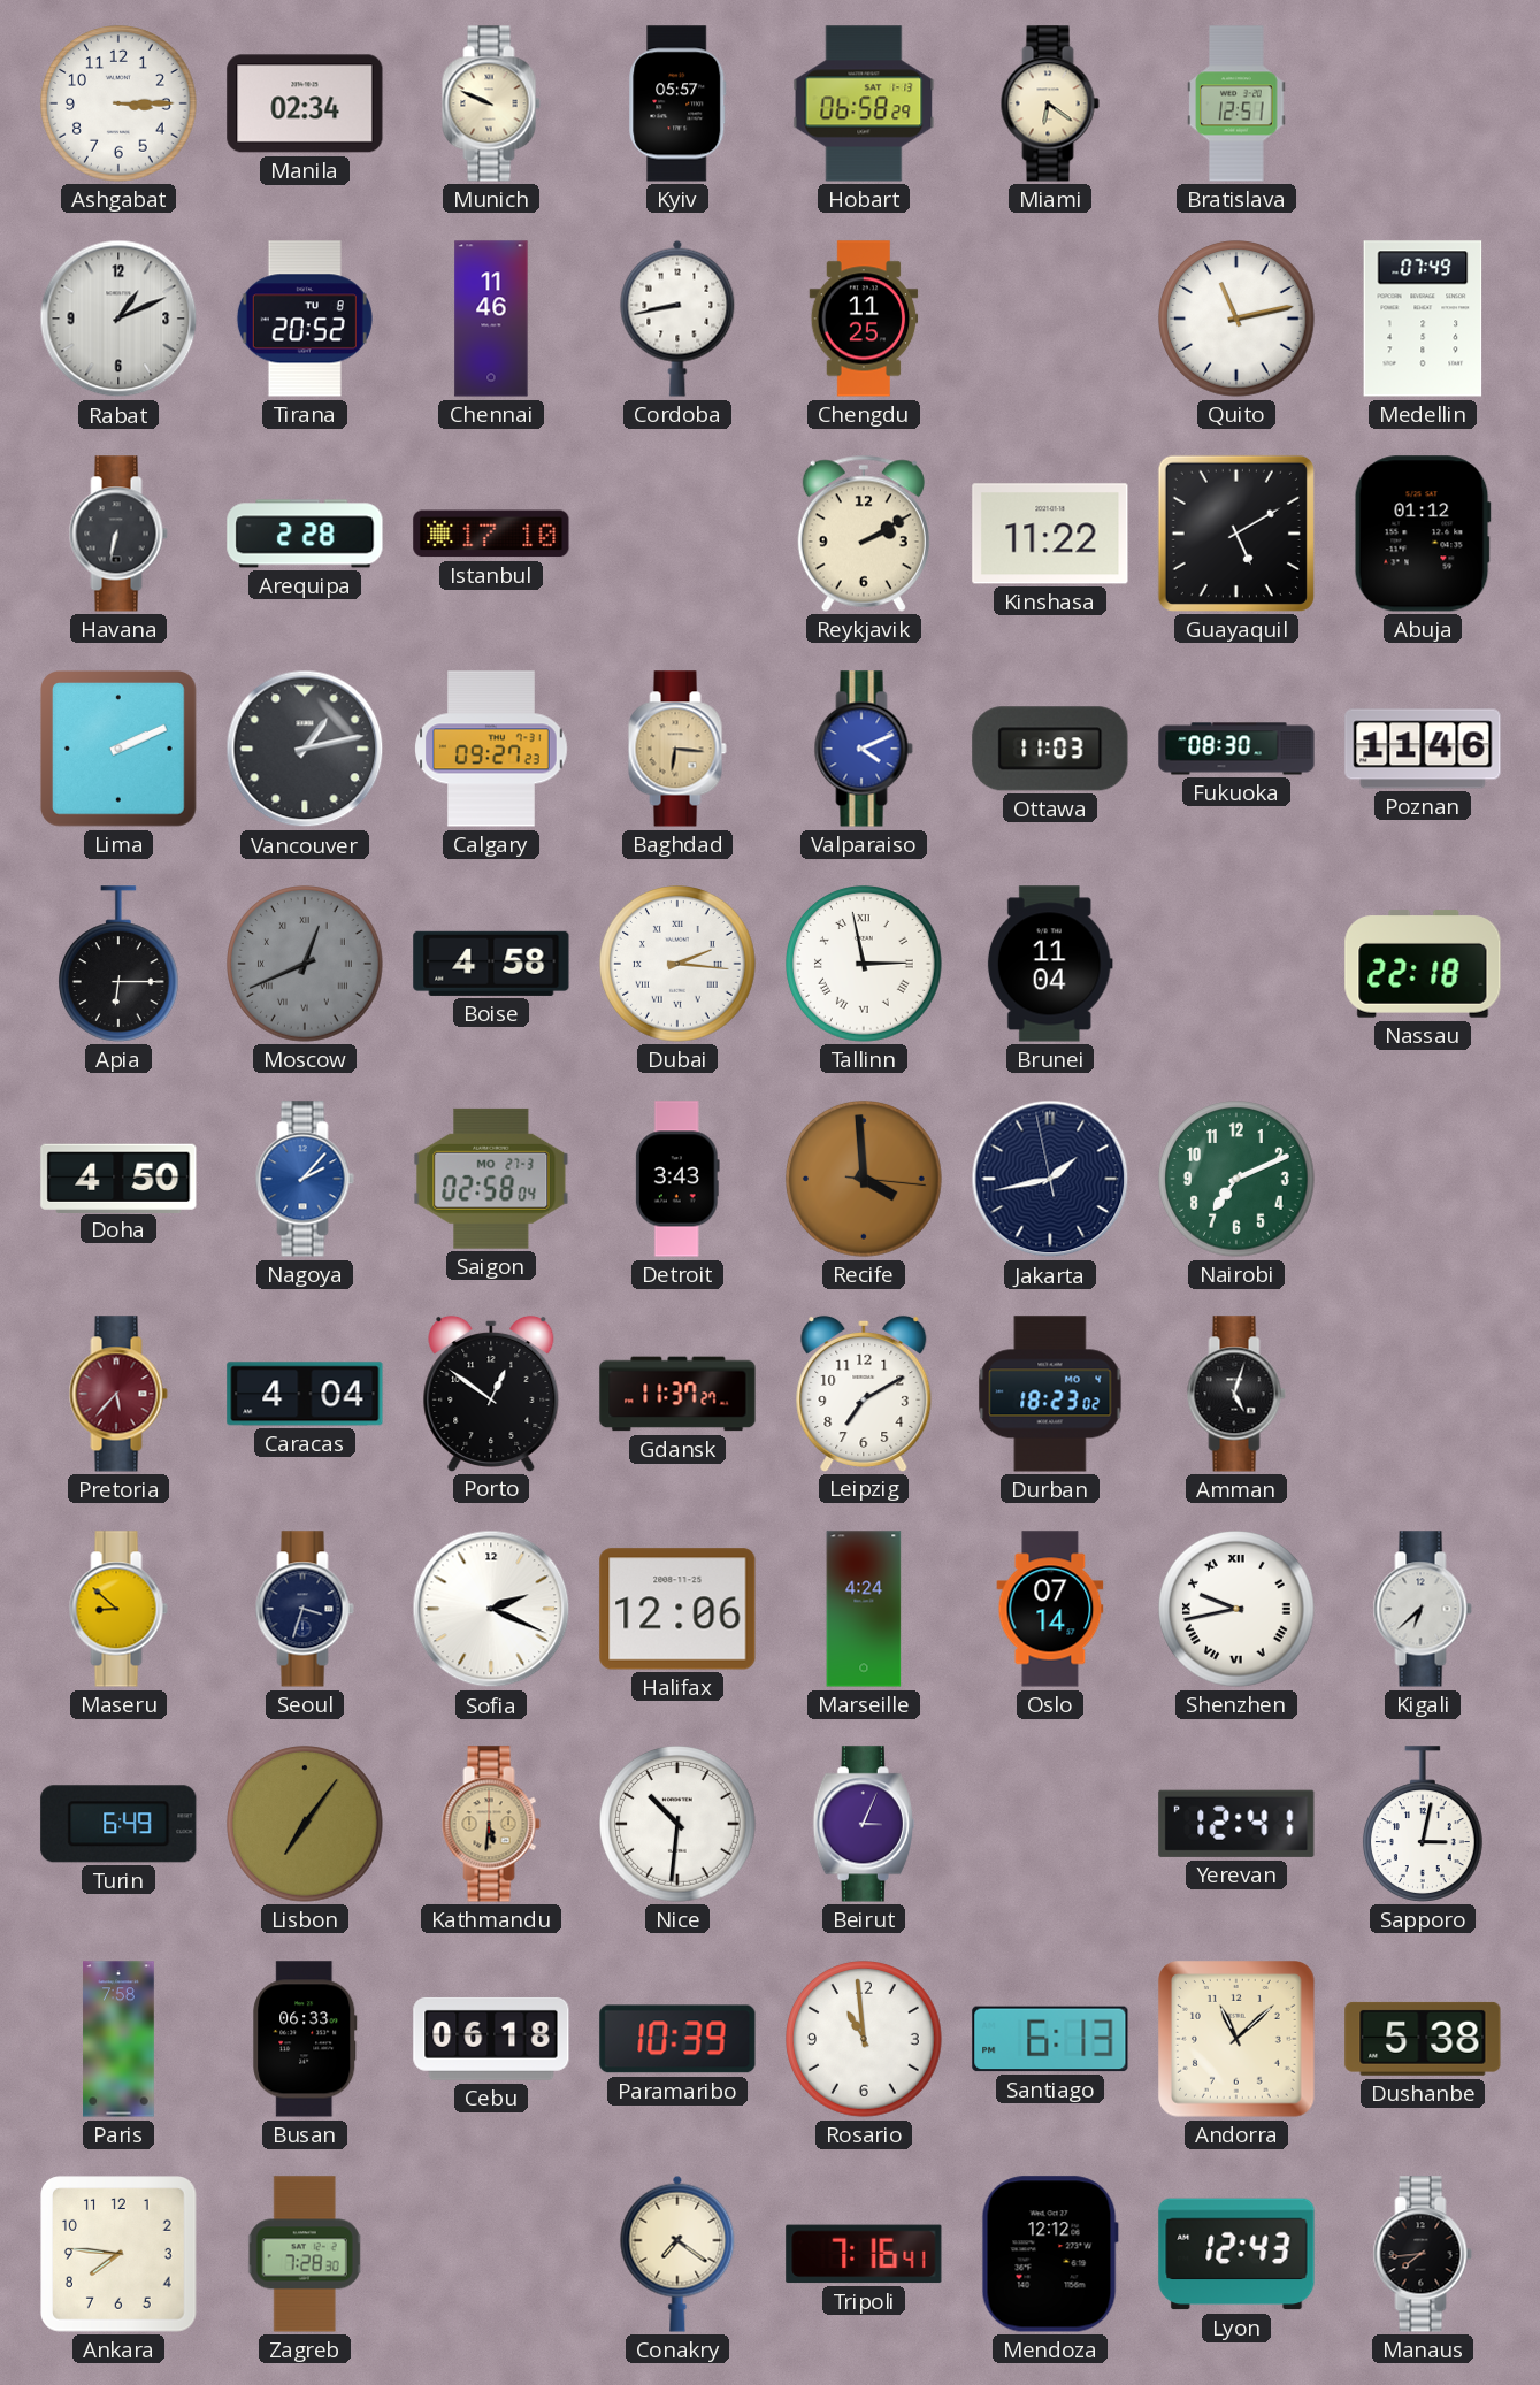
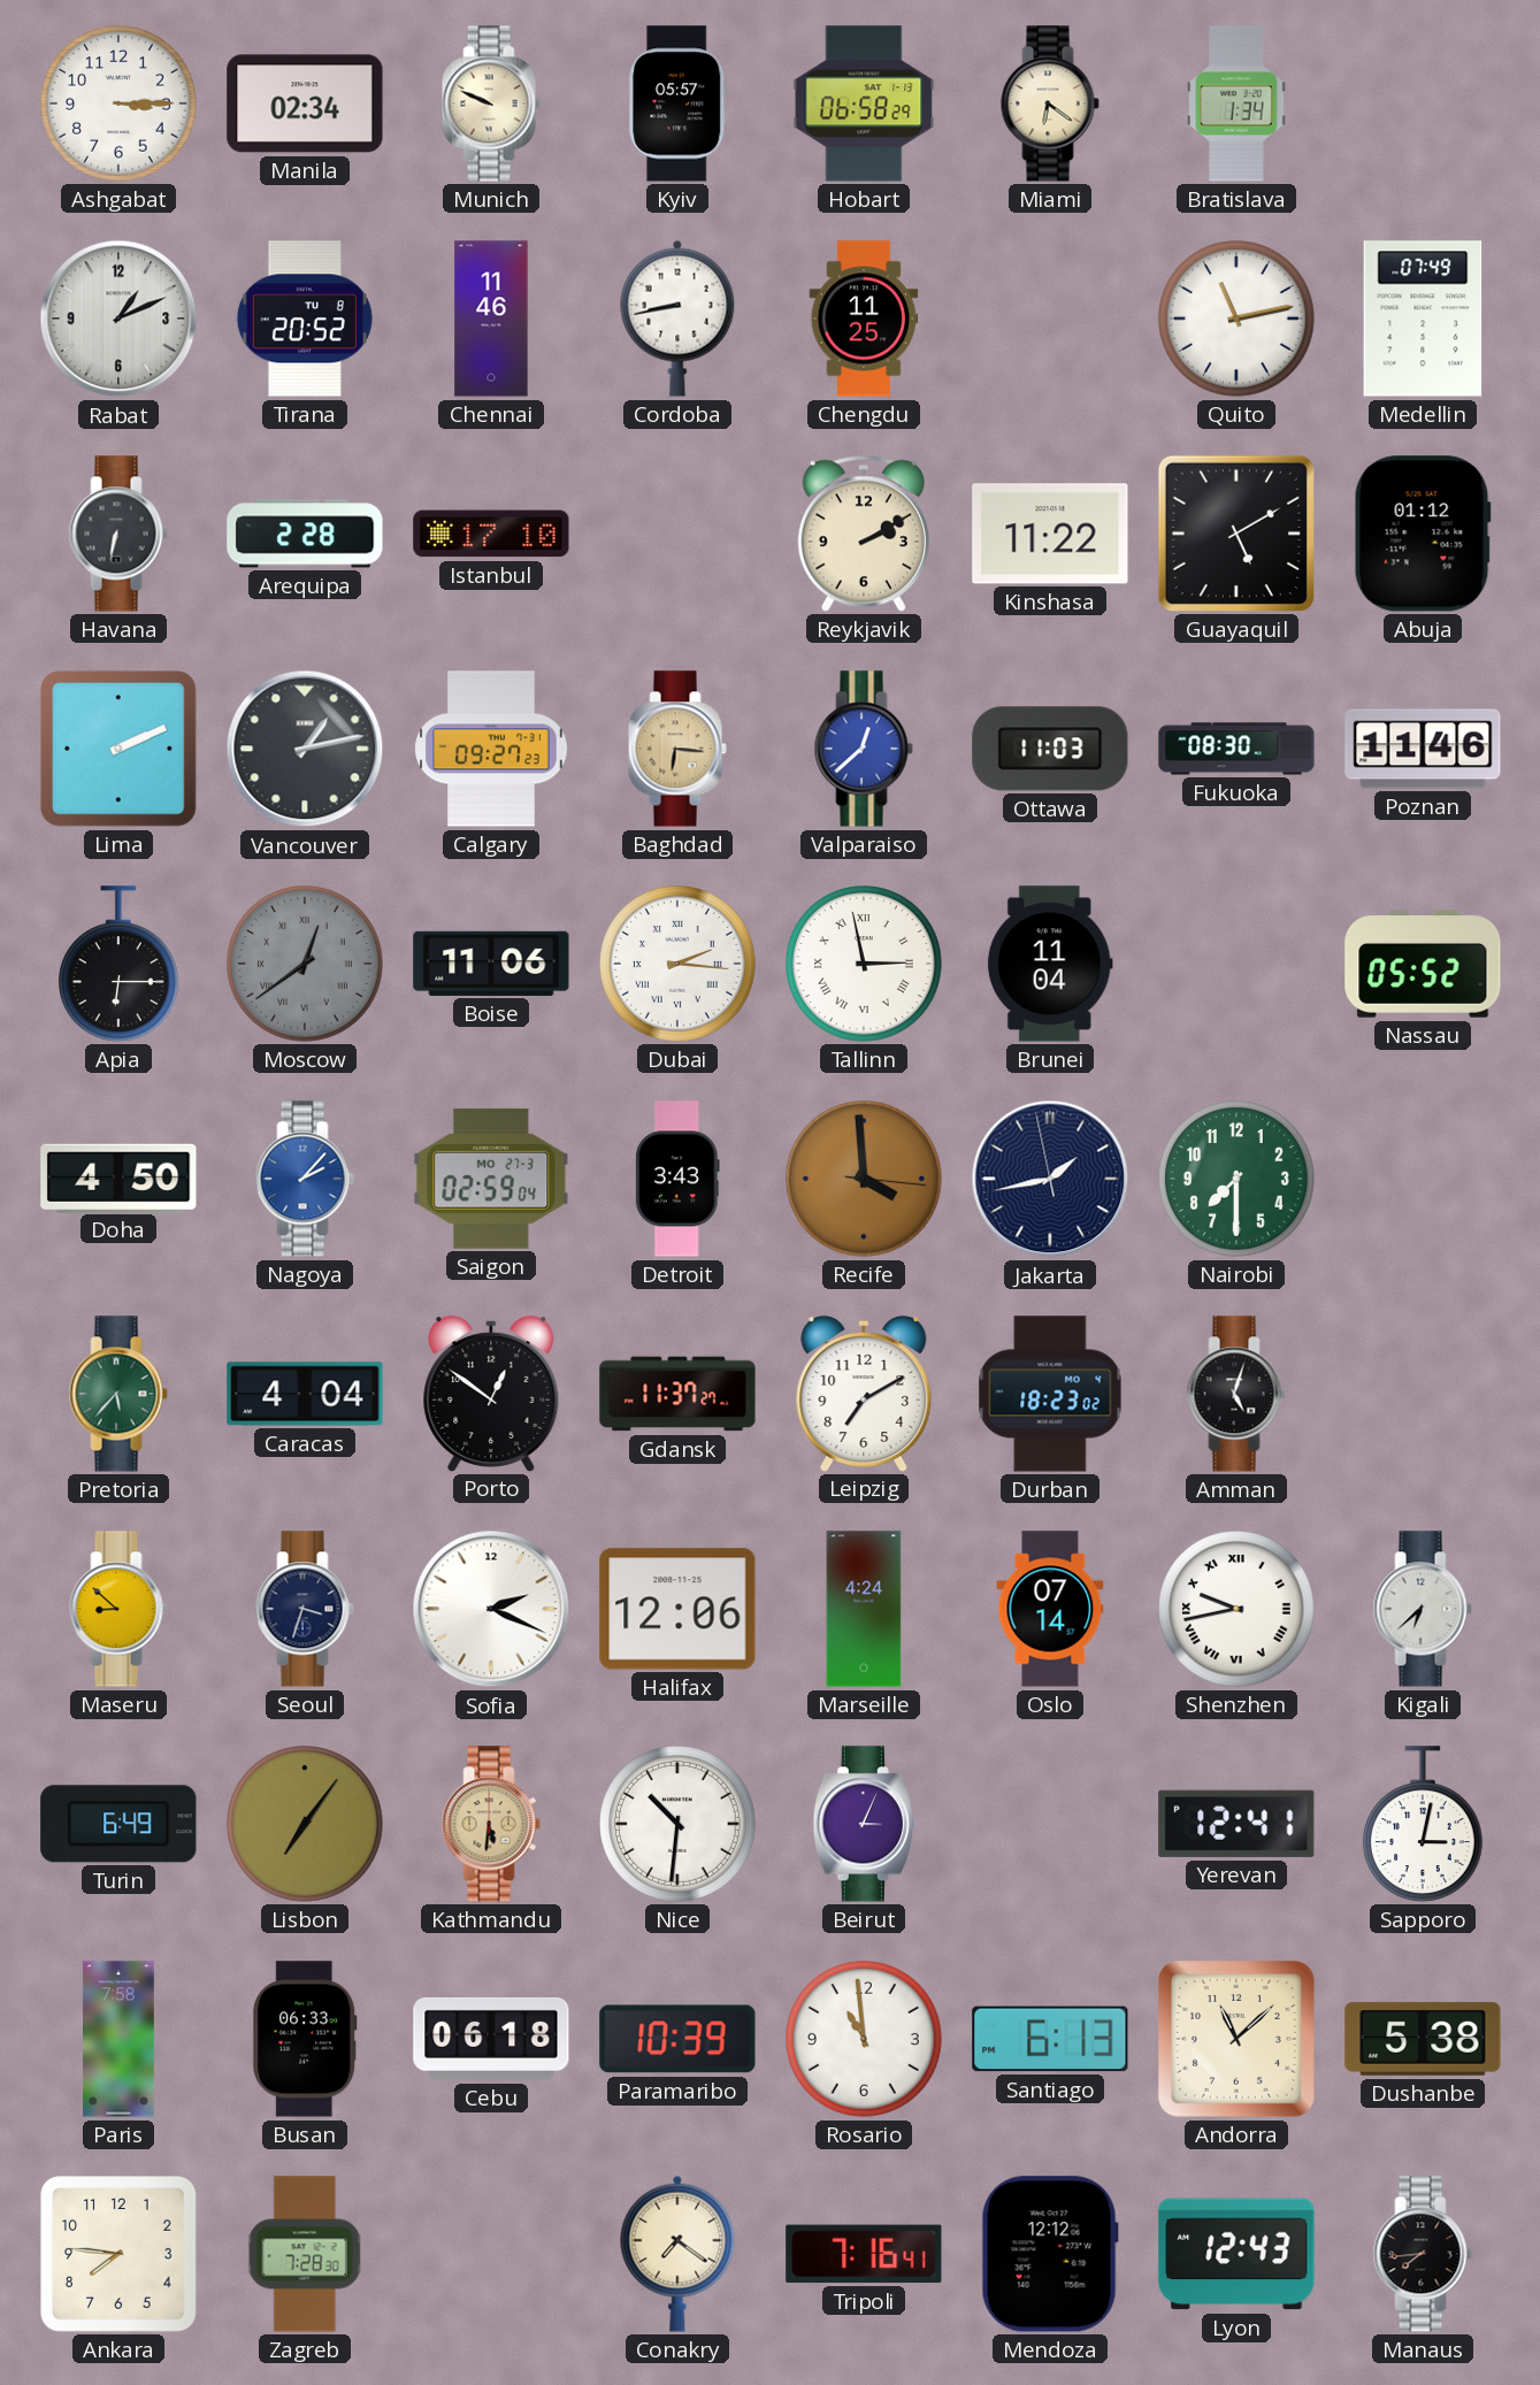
Bratislava: 12:51 -> 1:34 (1236, 103)
Valparaiso: 4:11 -> 12:38 (864, 749)
Moscow: 12:41 -> 12:39 (305, 964)
Boise: 4:58 -> 11:06 (491, 964)
Nassau: 22:18 -> 05:52 (1423, 964)
Saigon: 02:58 -> 02:59 (491, 1179)
Nairobi: 7:11 -> 7:30 (1236, 1179)
Pretoria dial: burgundy -> green (118, 1394)
